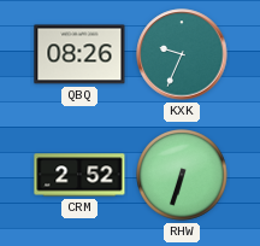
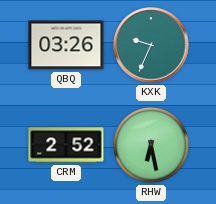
QBQ: 08:26 -> 03:26 (66, 45)
RHW: 6:33 -> 6:28 (152, 146)
